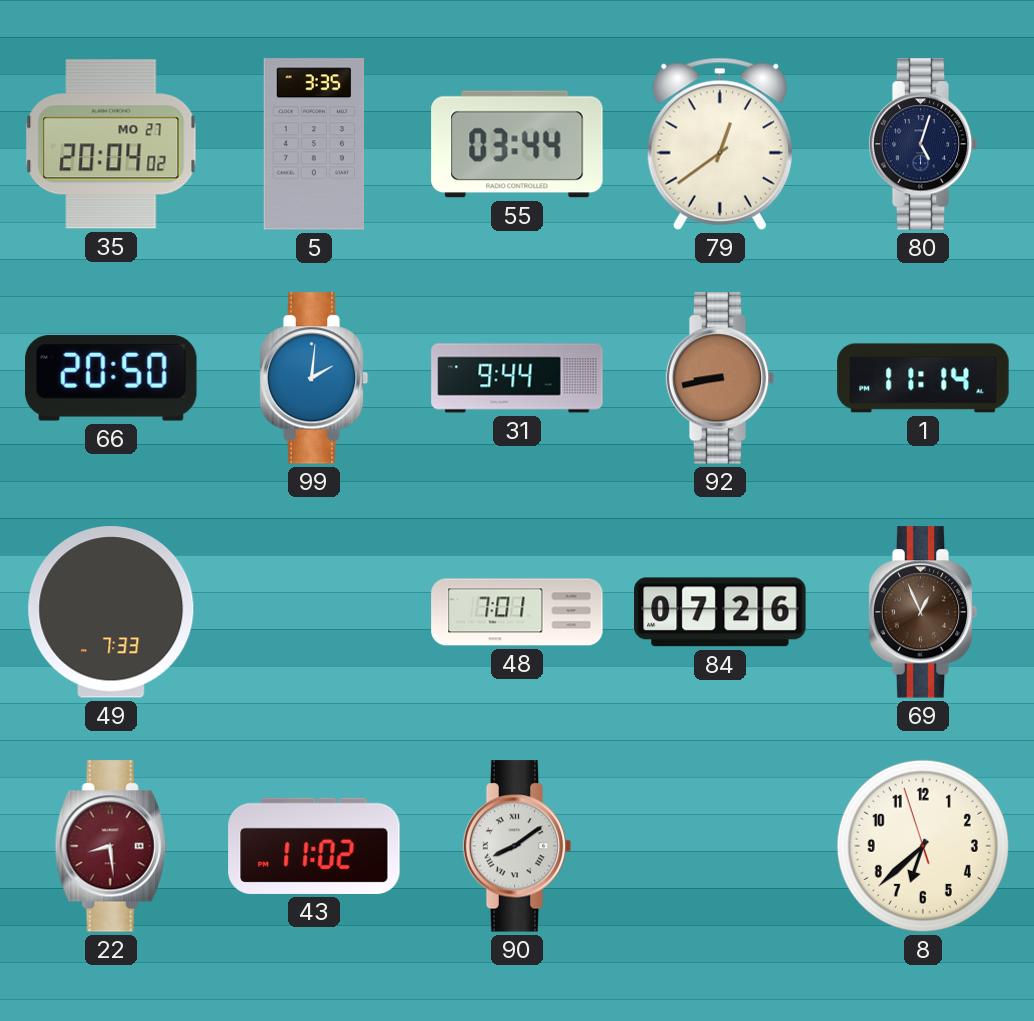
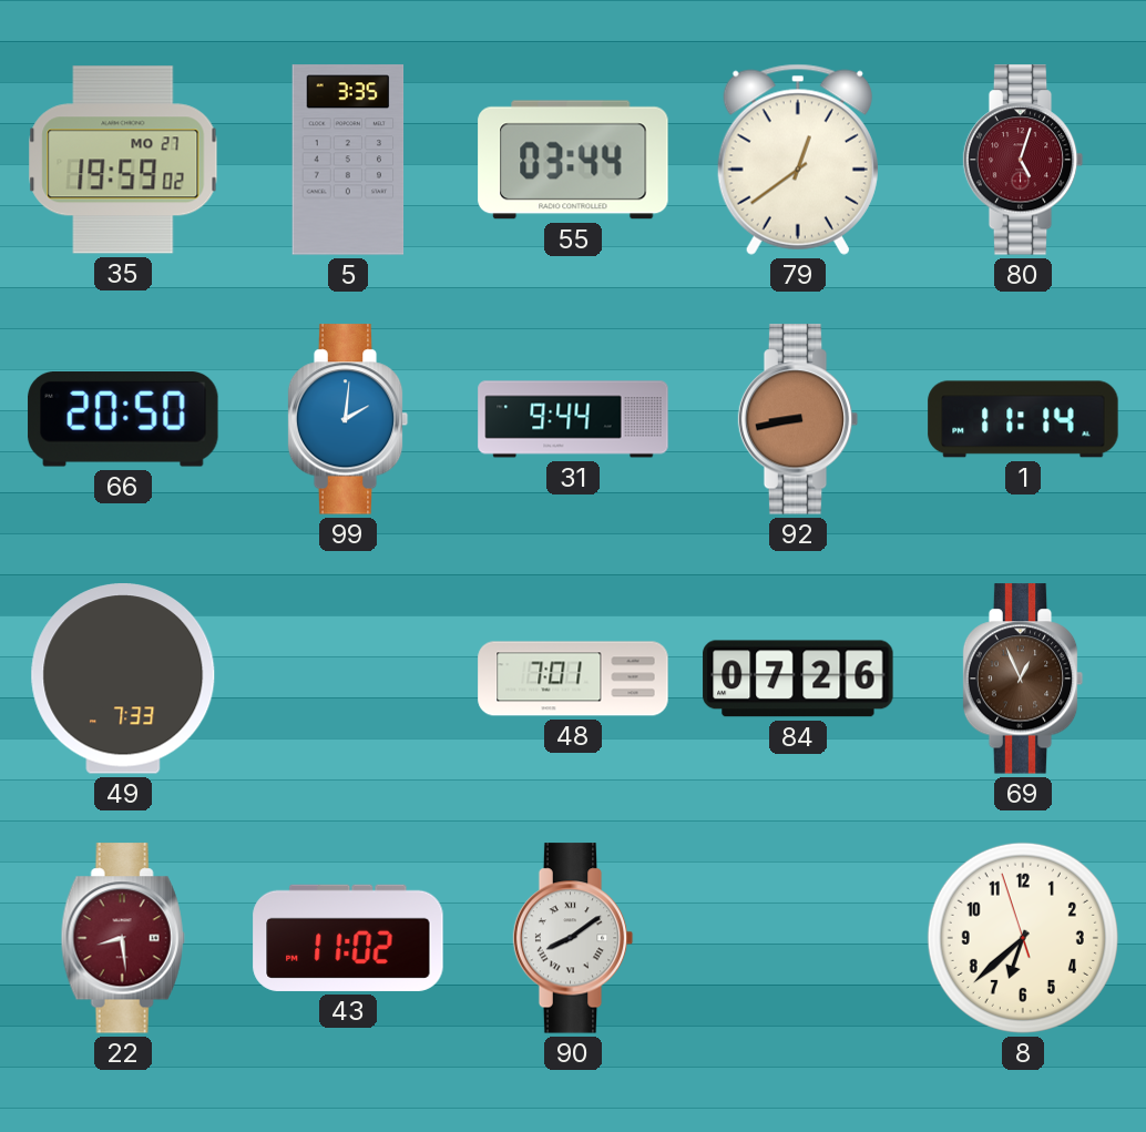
35: 20:04 -> 19:59 (123, 160)
80 dial: navy -> burgundy (1023, 160)
